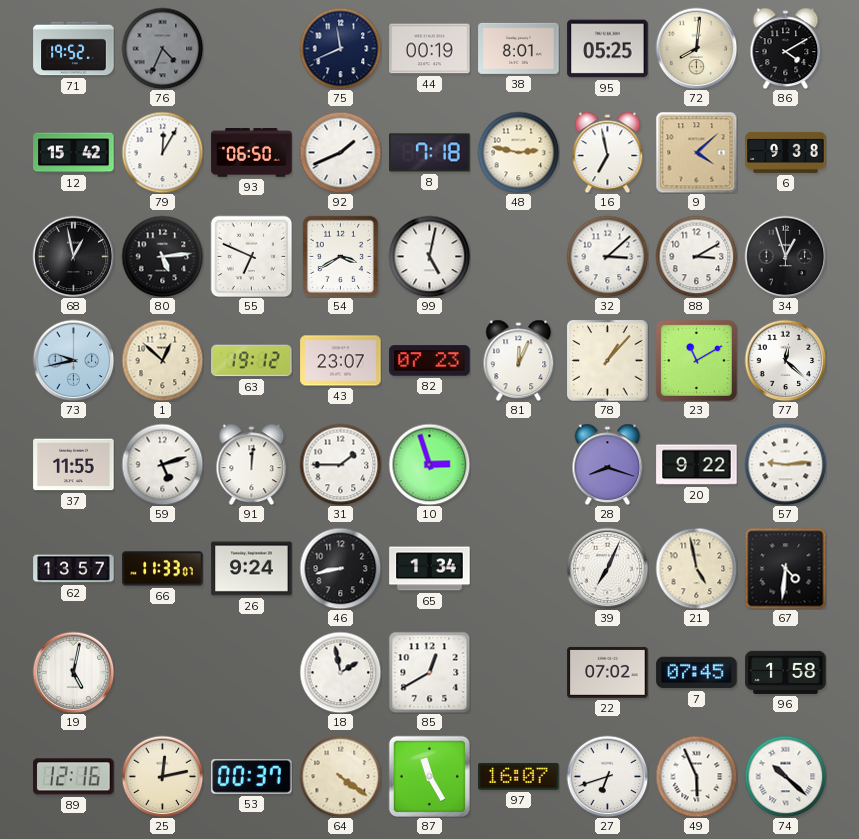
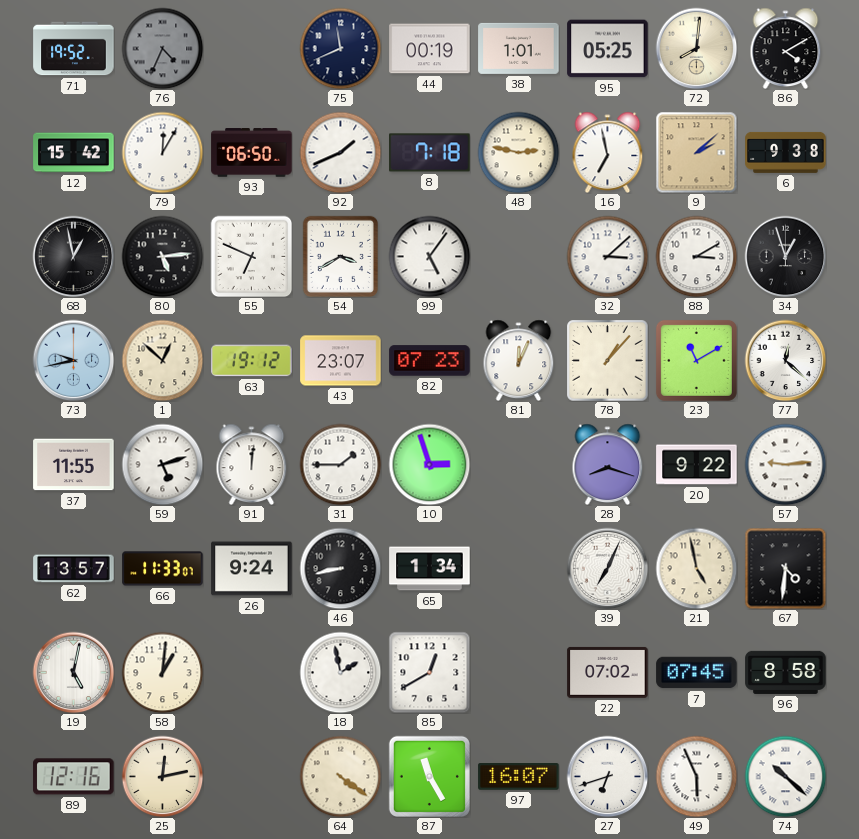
38: 8:01 -> 1:01 (519, 48)
9: 4:08 -> 2:08 (696, 152)
99: 5:02 -> 5:06 (429, 256)
58: none -> 1:01 (162, 672)
96: 1:58 -> 8:58 (786, 672)
53: 00:37 -> none (252, 777)
